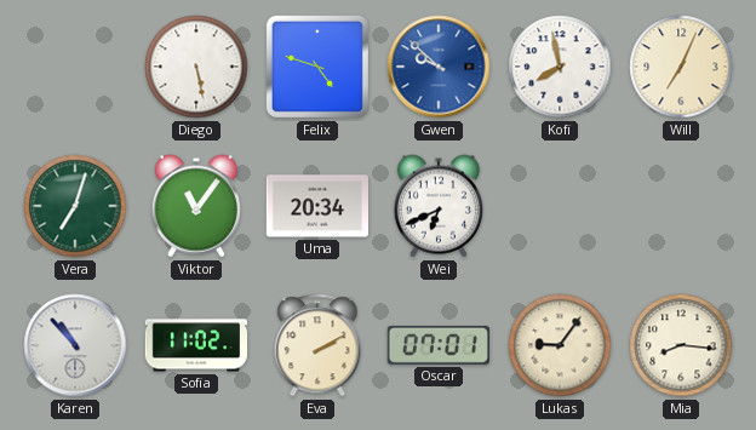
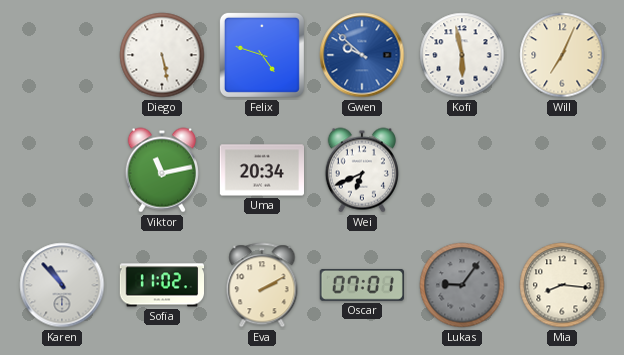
Kofi: 7:58 -> 5:58 (462, 55)
Vera: 7:03 -> none (75, 206)
Viktor: 11:06 -> 11:13 (162, 170)
Lukas dial: cream -> grey (462, 285)
